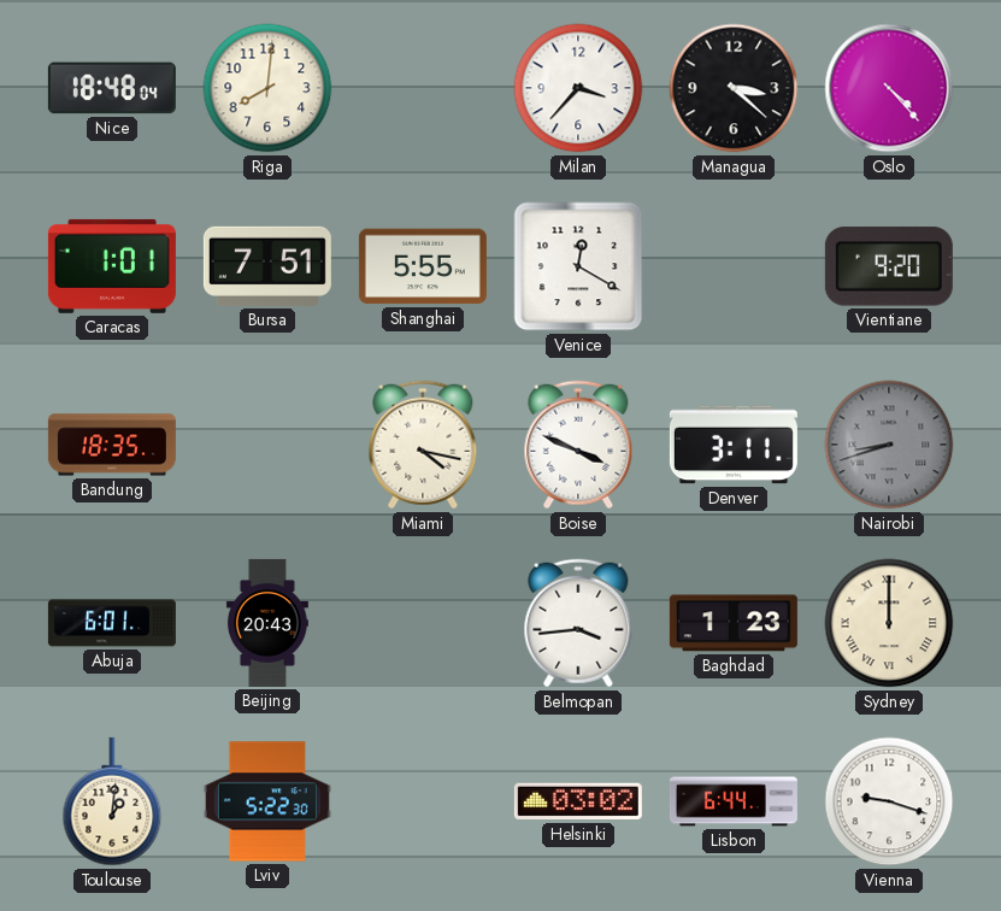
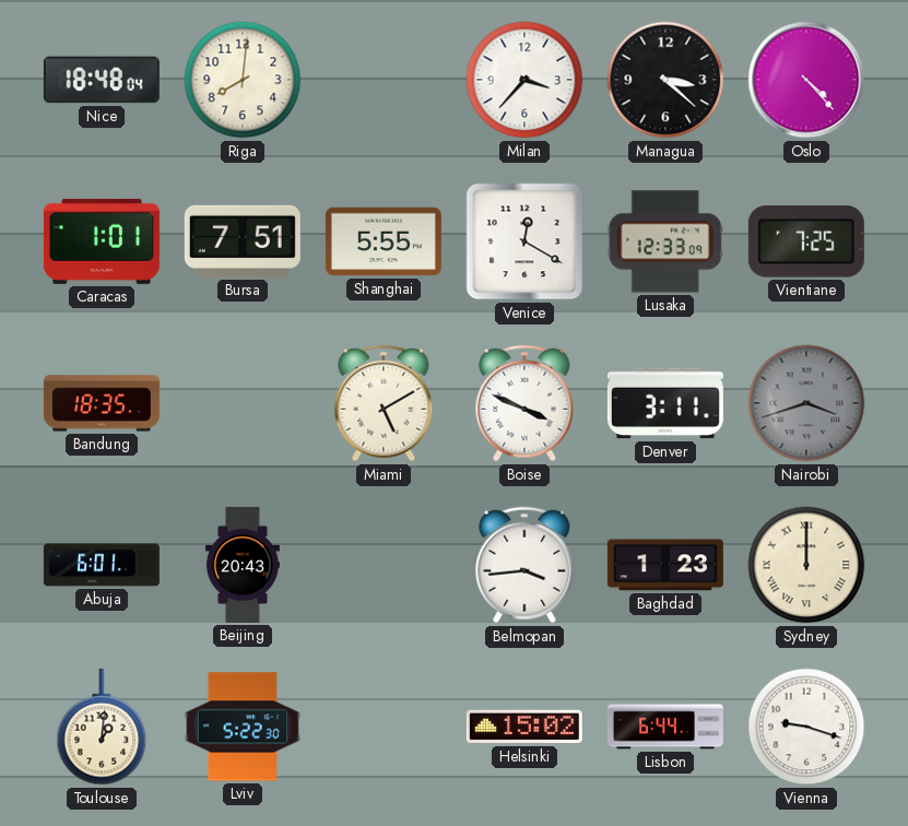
Lusaka: none -> 12:33 (665, 241)
Vientiane: 9:20 -> 7:25 (806, 241)
Miami: 4:17 -> 5:10 (384, 403)
Nairobi: 8:42 -> 3:42 (806, 403)
Helsinki: 03:02 -> 15:02 (524, 727)
